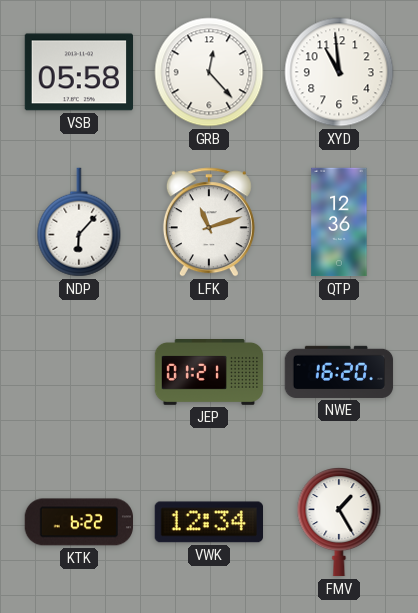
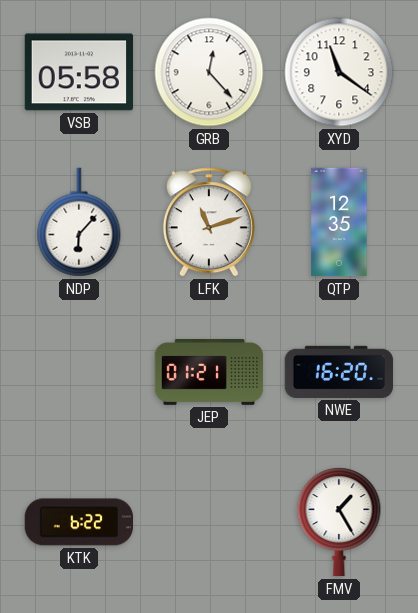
XYD: 10:59 -> 11:21 (339, 72)
QTP: 12:36 -> 12:35 (339, 222)
VWK: 12:34 -> none (208, 522)
